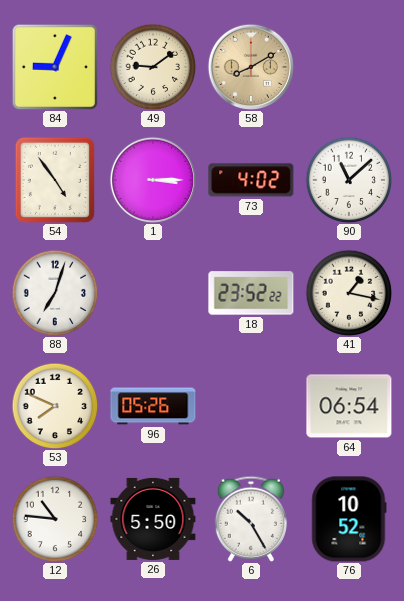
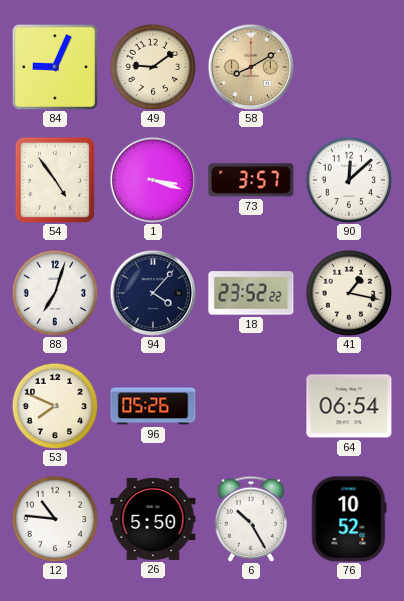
1: 3:15 -> 3:18 (152, 179)
73: 4:02 -> 3:57 (251, 180)
90: 11:08 -> 12:08 (349, 180)
94: none -> 4:07 (152, 292)
